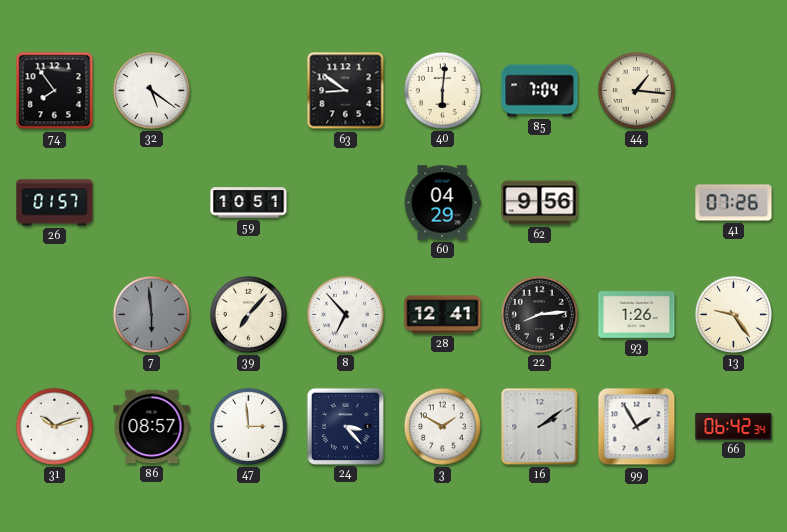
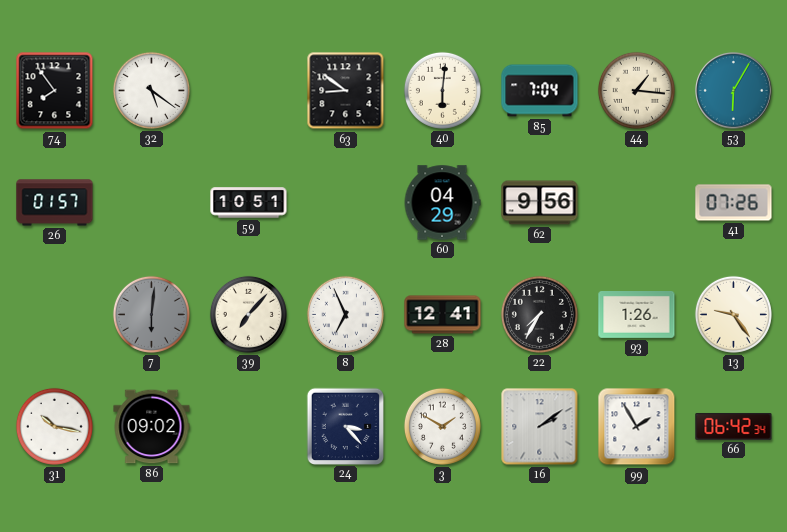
53: none -> 6:05 (734, 91)
7: 5:59 -> 6:01 (151, 314)
8: 6:53 -> 6:56 (345, 314)
22: 8:14 -> 7:35 (539, 314)
31: 10:12 -> 10:17 (54, 426)
86: 08:57 -> 09:02 (152, 427)
47: 2:59 -> none (248, 426)
